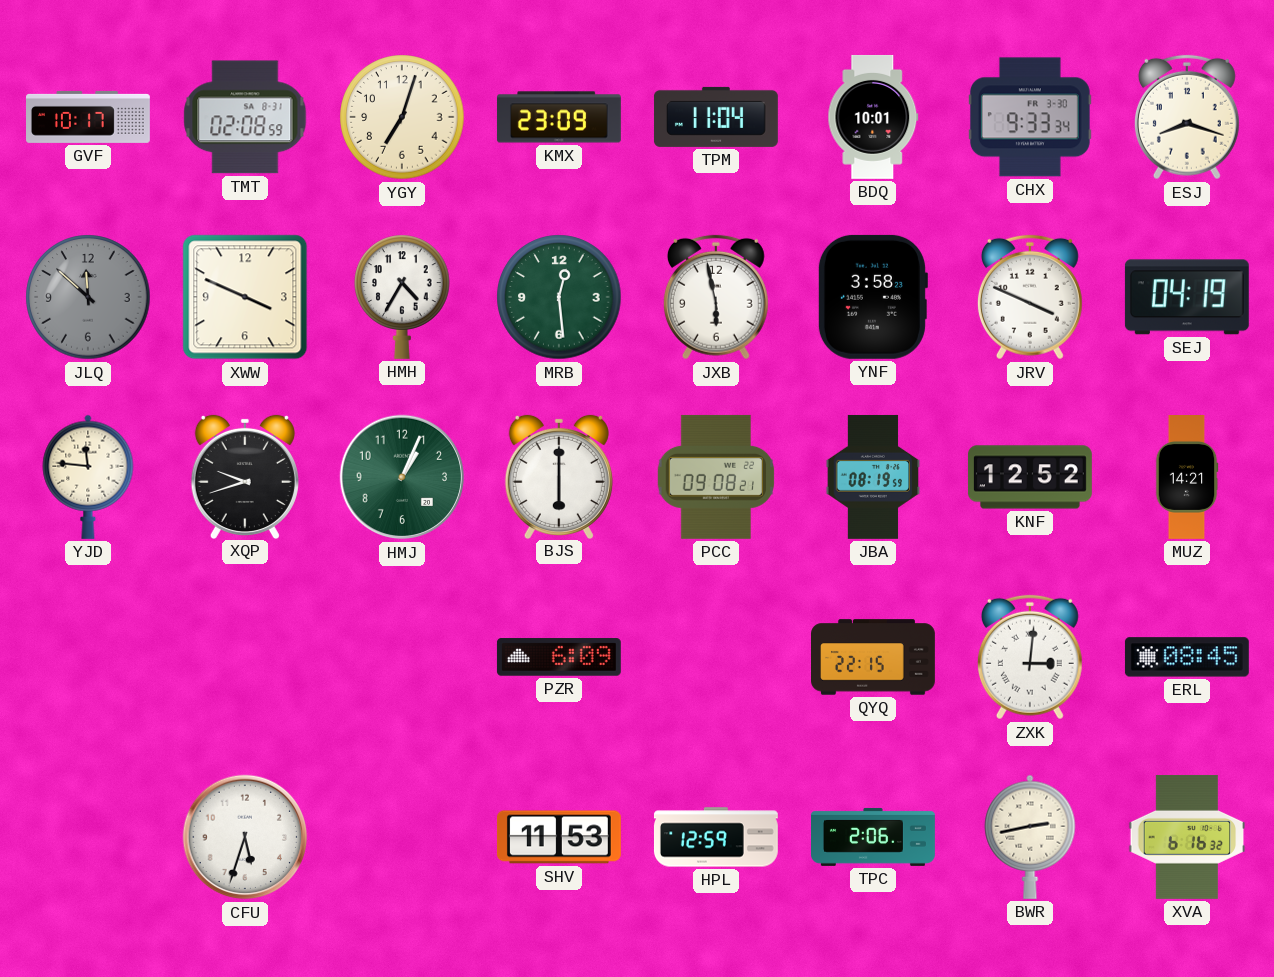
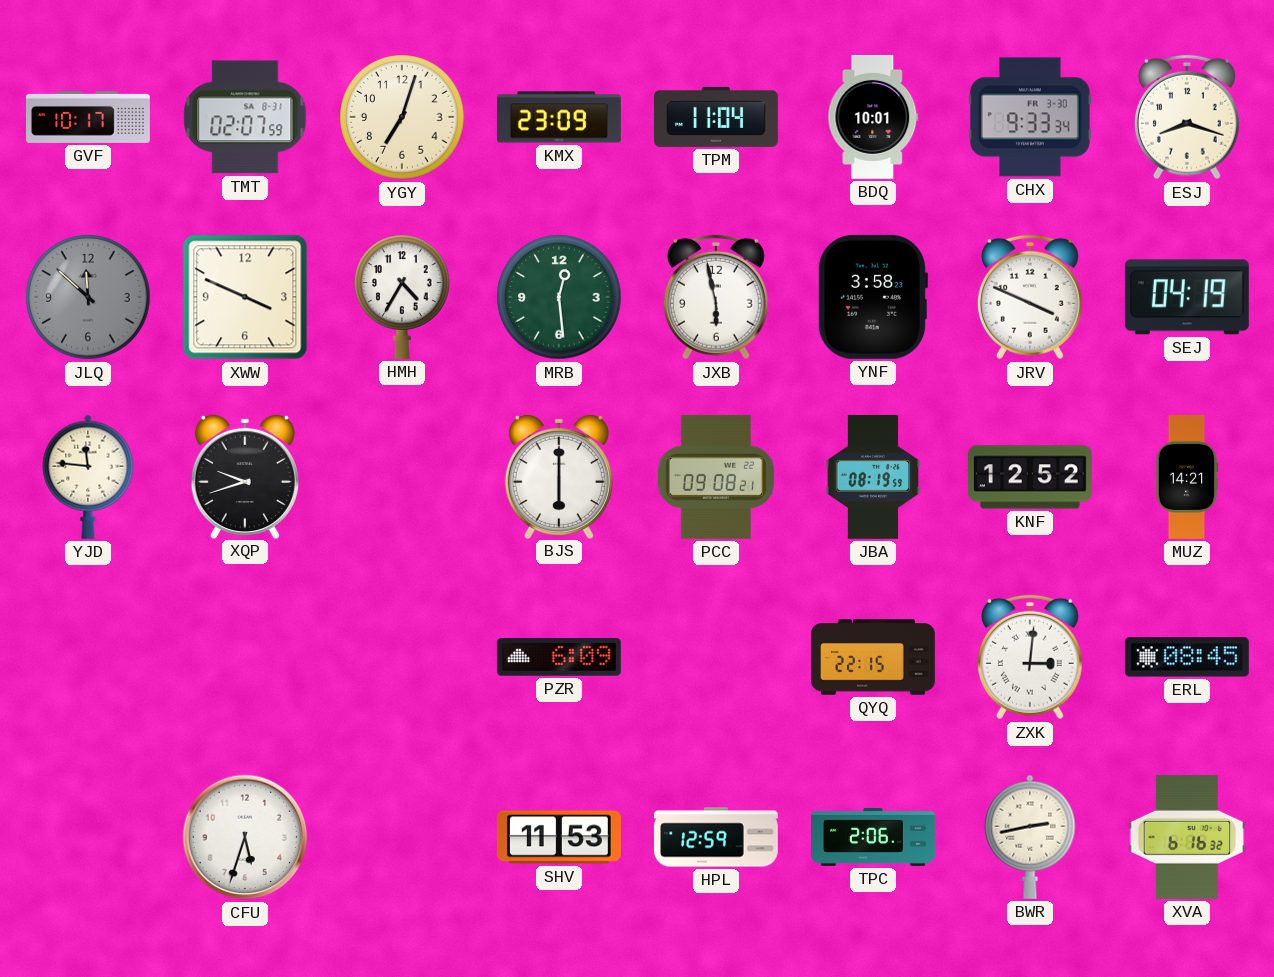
TMT: 02:08 -> 02:07 (245, 117)
HMJ: 1:04 -> none (402, 477)
